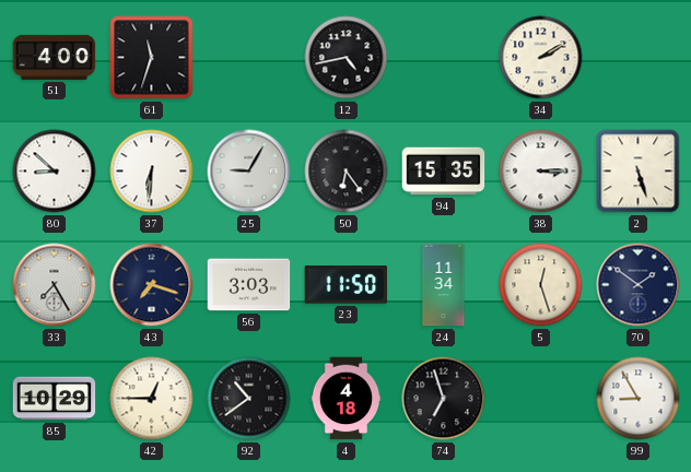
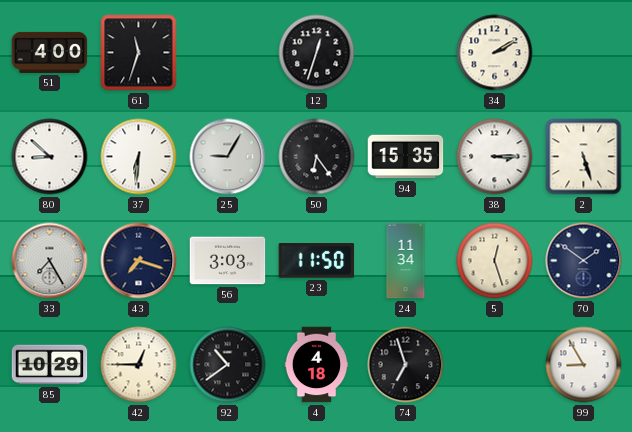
12: 4:43 -> 12:33 (317, 53)
